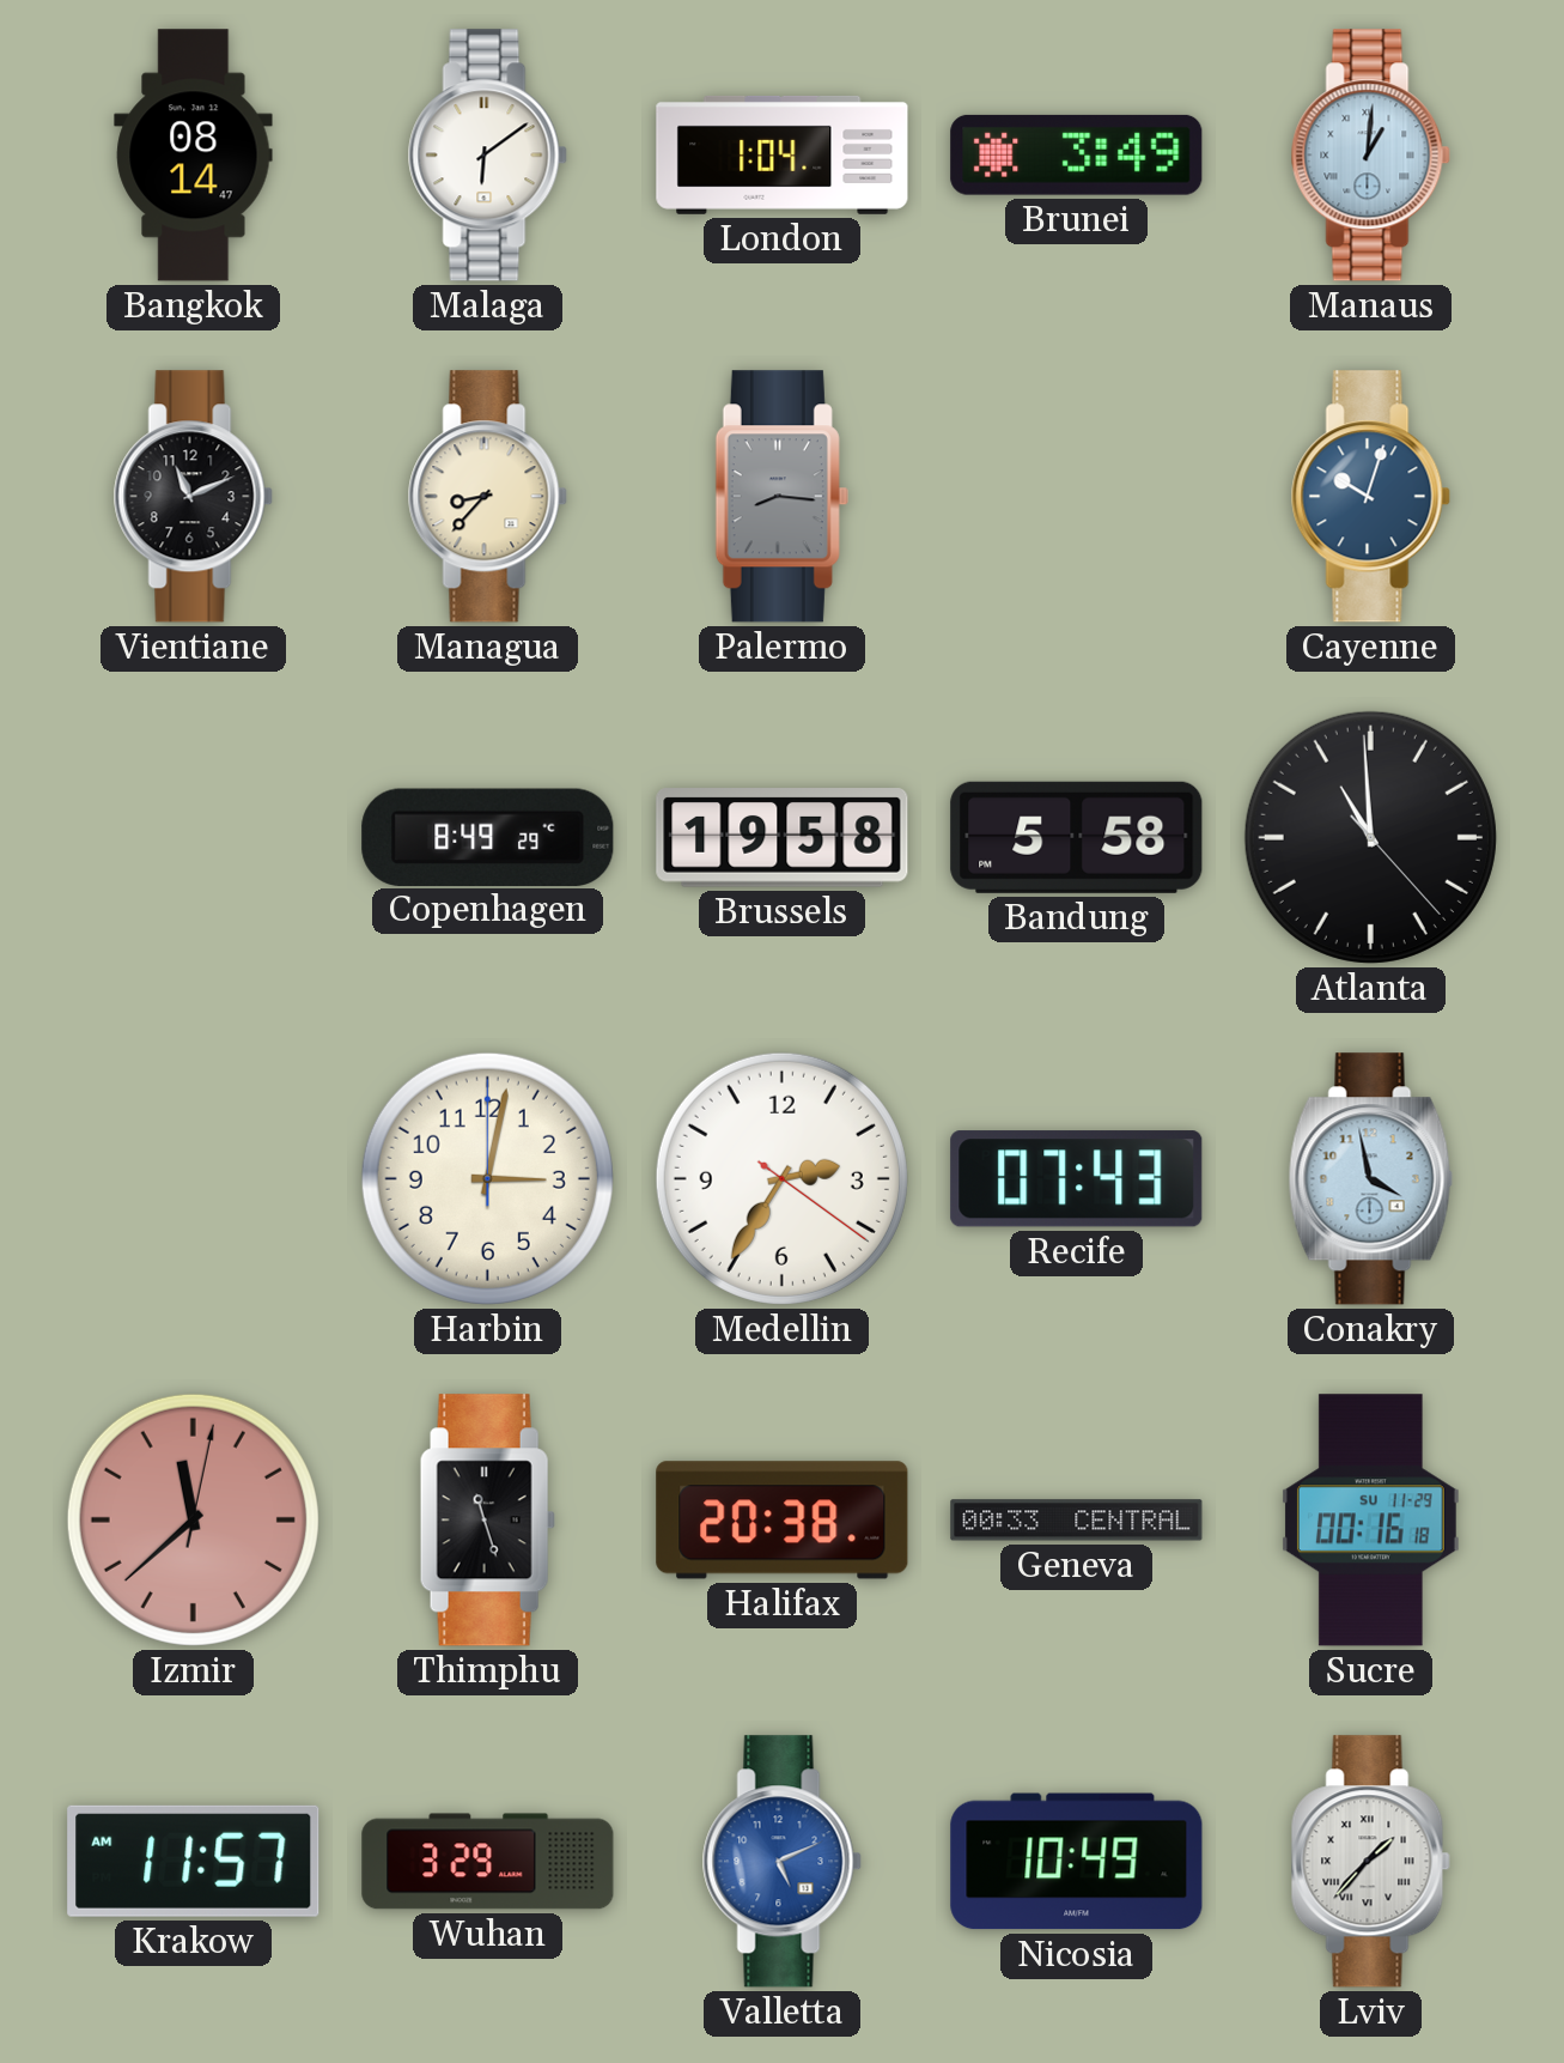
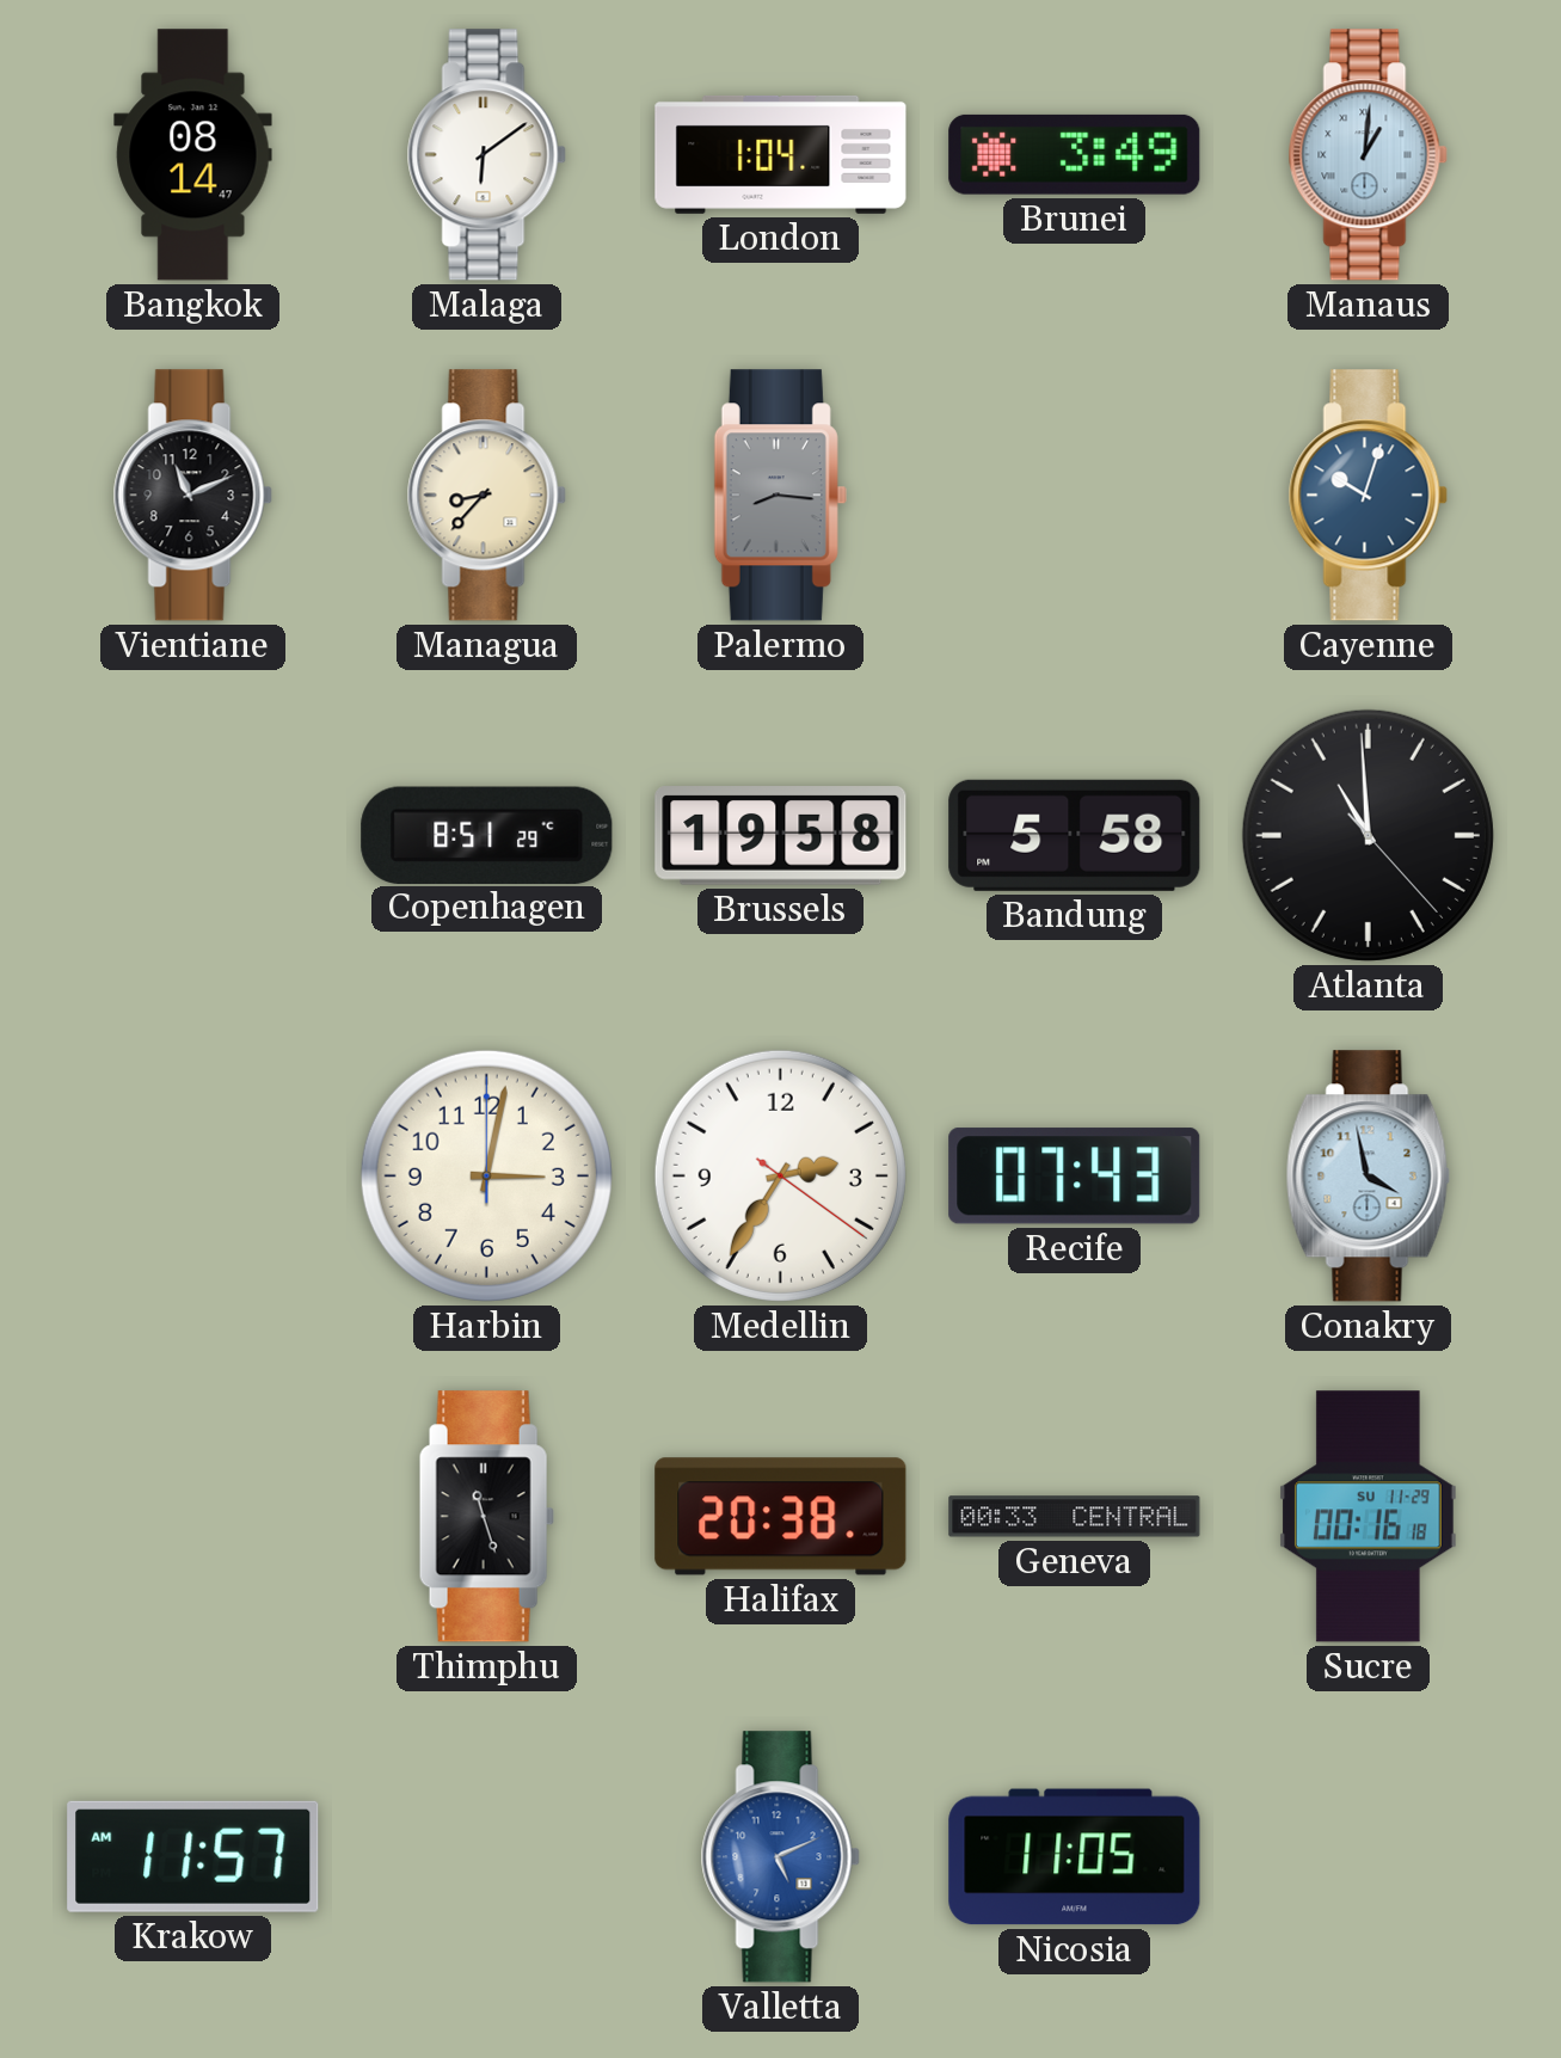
Copenhagen: 8:49 -> 8:51 (487, 835)
Izmir: 11:38 -> none (193, 1519)
Wuhan: 3:29 -> none (488, 1862)
Nicosia: 10:49 -> 11:05 (1075, 1857)
Lviv: 1:37 -> none (1370, 1862)
